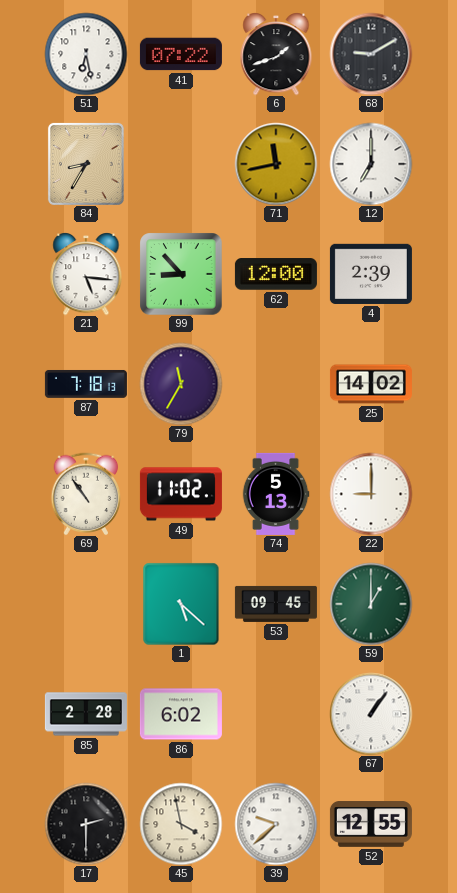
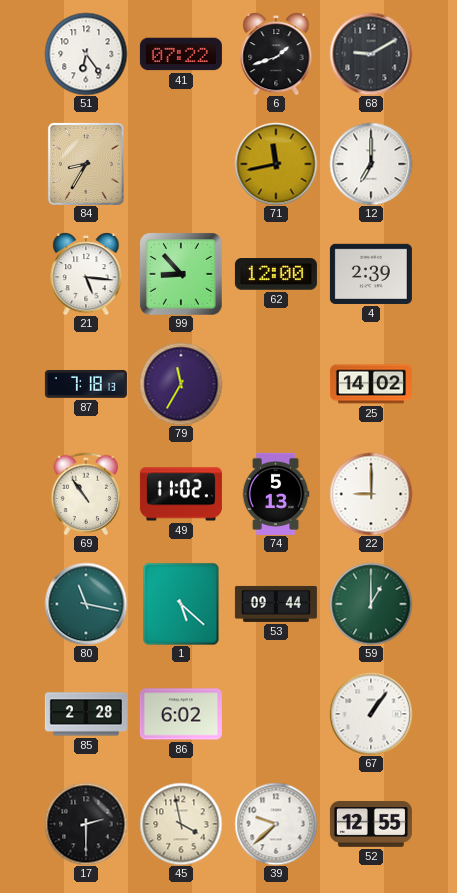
51: 6:28 -> 6:24 (86, 54)
80: none -> 11:17 (86, 604)
53: 09:45 -> 09:44 (276, 604)
